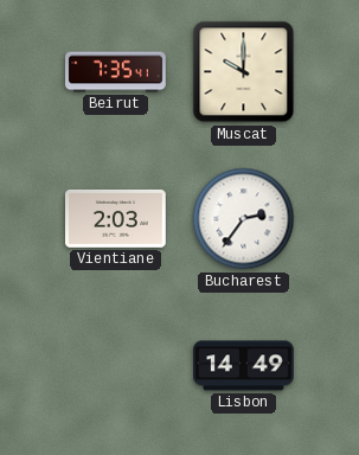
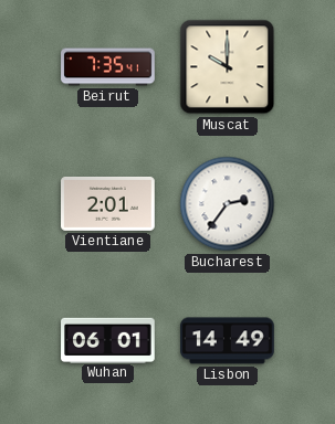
Vientiane: 2:03 -> 2:01 (108, 203)
Wuhan: none -> 06:01 (108, 340)
